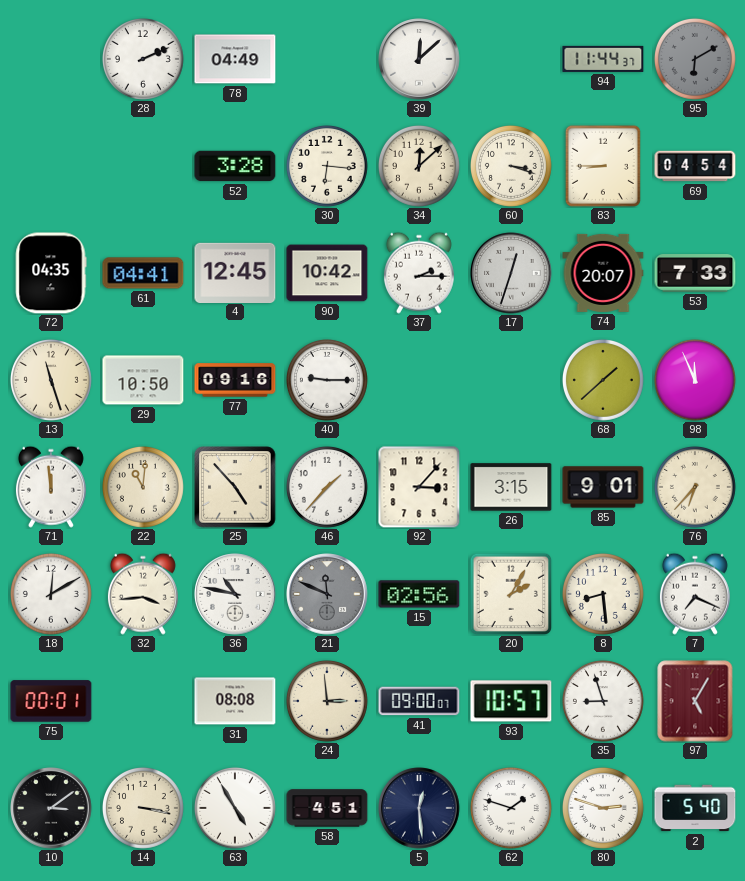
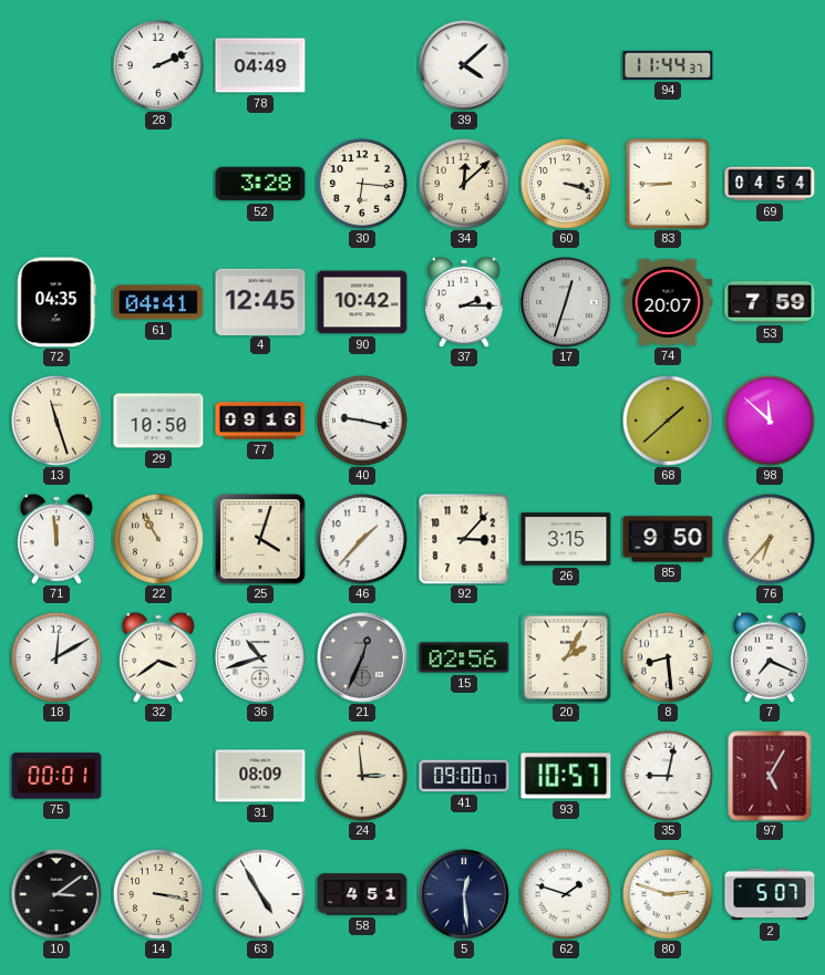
39: 12:08 -> 4:08 (464, 65)
95: 6:10 -> none (695, 59)
53: 7:33 -> 7:59 (770, 302)
40: 9:15 -> 9:17 (362, 421)
98: 11:56 -> 11:52 (770, 421)
22: 11:01 -> 10:55 (158, 539)
25: 4:53 -> 4:03 (260, 539)
85: 9:01 -> 9:50 (668, 539)
32: 3:44 -> 3:39 (158, 657)
36: 10:47 -> 10:42 (260, 657)
21: 11:49 -> 12:34 (362, 657)
31: 08:08 -> 08:09 (260, 776)
35: 8:57 -> 9:02 (668, 776)
2: 5:40 -> 5:07 (770, 894)
